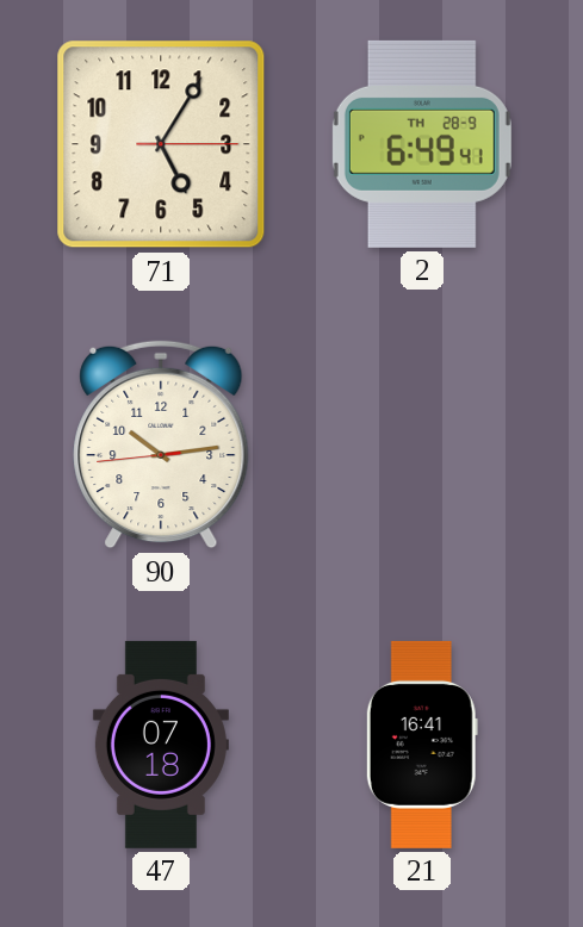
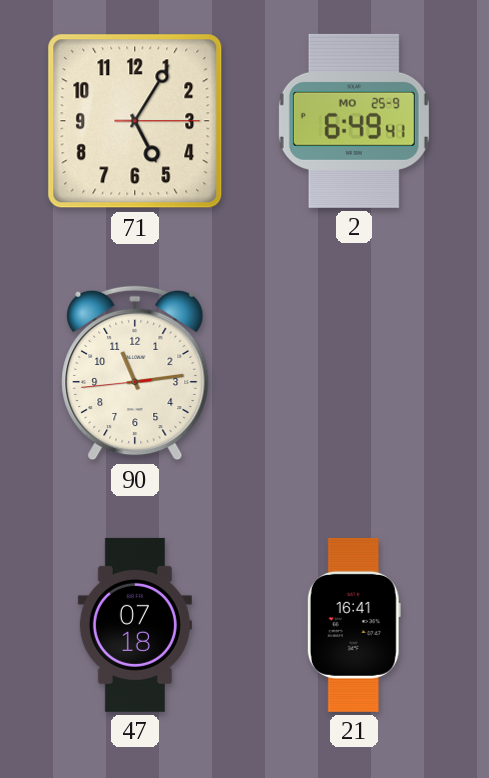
2 date: TH 28-9 -> MO 25-9 (354, 121)
90: 10:13 -> 11:13 (135, 373)
